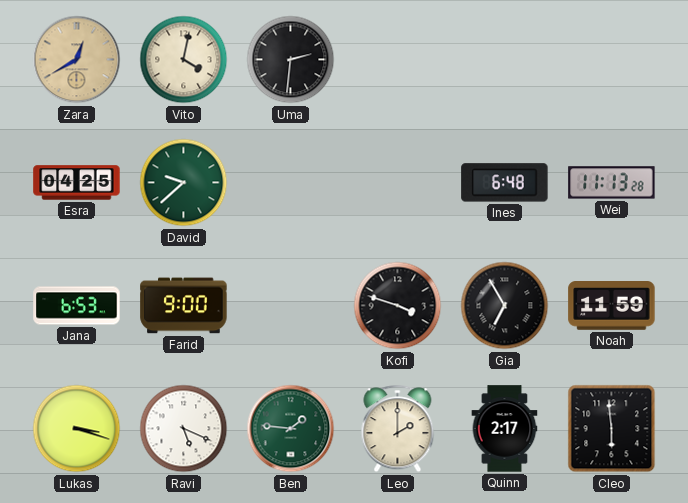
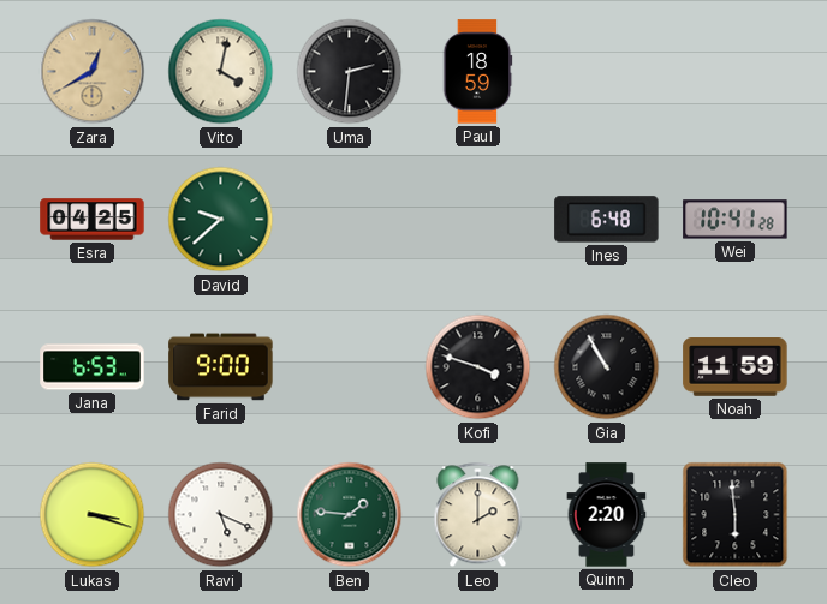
Paul: none -> 18:59 (477, 72)
Wei: 11:13 -> 10:41 (736, 220)
Gia: 6:55 -> 10:55 (607, 367)
Quinn: 2:17 -> 2:20 (607, 515)
